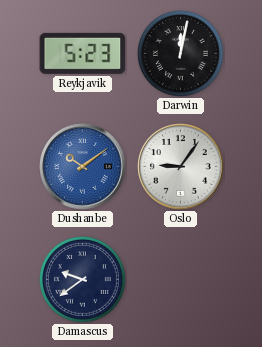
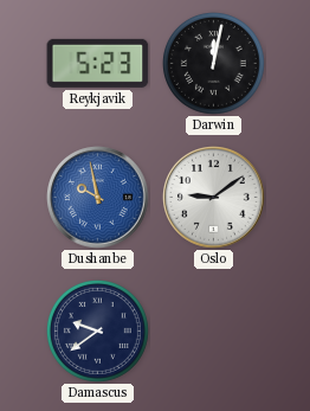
Dushanbe: 10:09 -> 9:58 (98, 198)
Oslo: 9:06 -> 9:09 (214, 198)
